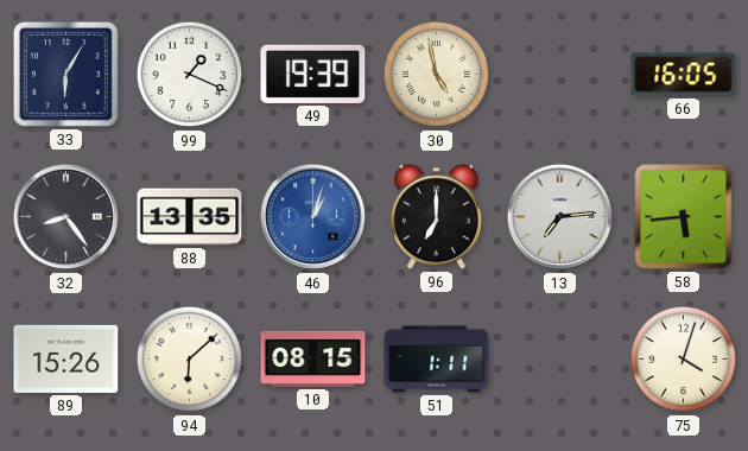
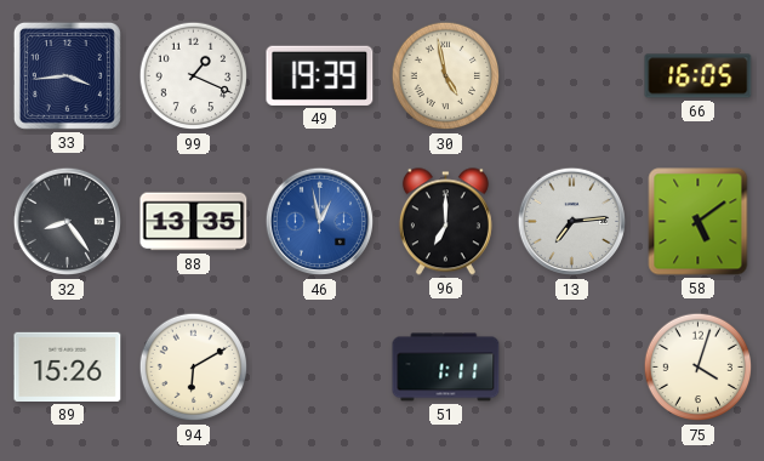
33: 6:05 -> 3:44 (67, 75)
46: 1:03 -> 12:58 (320, 222)
58: 5:44 -> 5:09 (699, 222)
94: 6:08 -> 6:10 (194, 368)
10: 08:15 -> none (313, 358)
